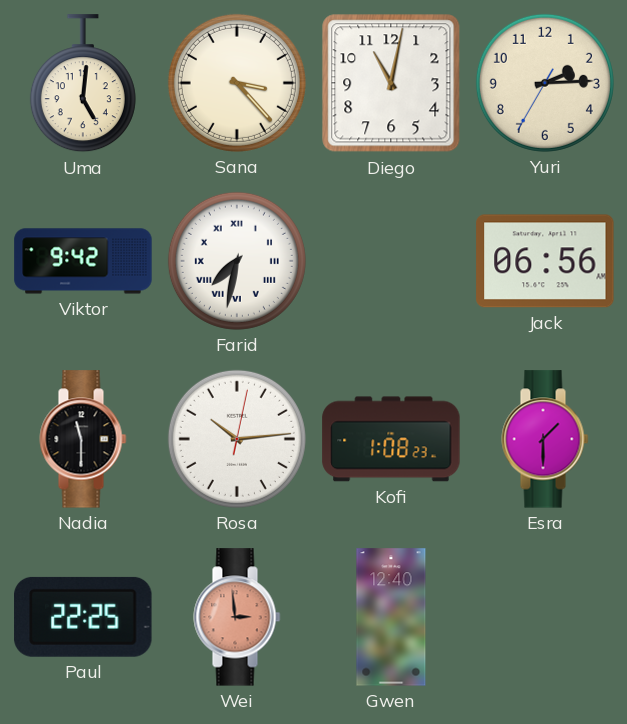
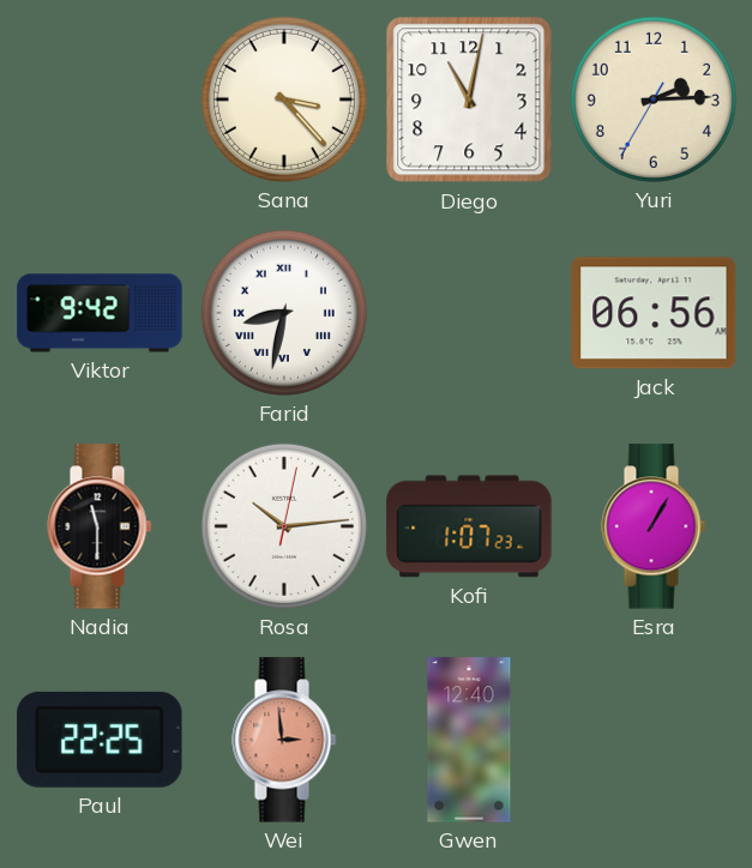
Uma: 5:01 -> none (83, 84)
Farid: 7:32 -> 8:32 (284, 313)
Kofi: 1:08 -> 1:07 (469, 526)
Esra: 1:30 -> 1:05 (654, 526)
